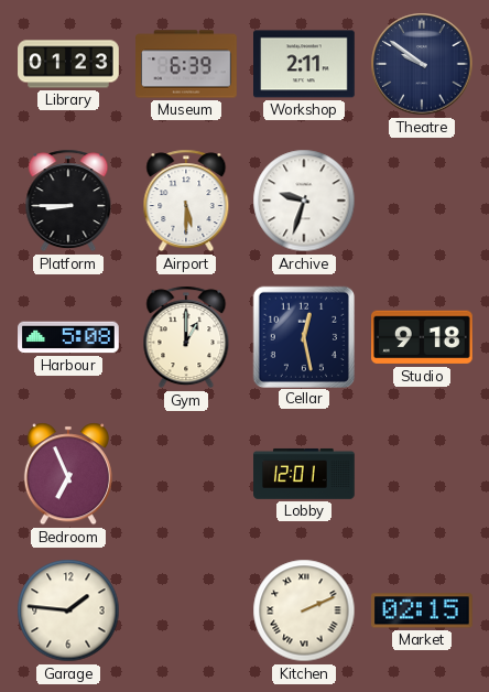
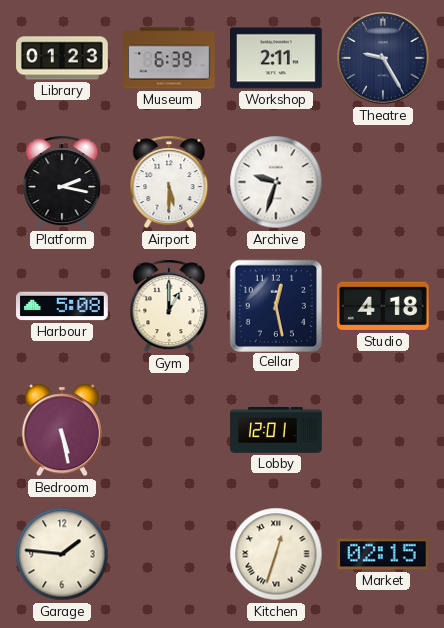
Theatre: 9:51 -> 9:25 (383, 58)
Platform: 8:45 -> 2:17 (62, 182)
Studio: 9:18 -> 4:18 (384, 306)
Bedroom: 6:56 -> 5:28 (62, 430)
Kitchen: 2:11 -> 12:33 (276, 554)
